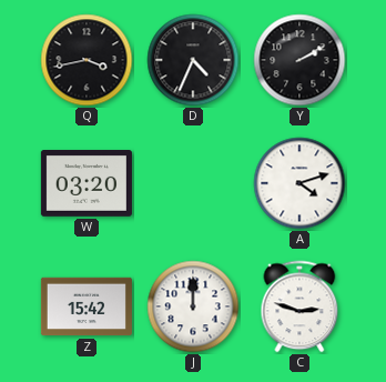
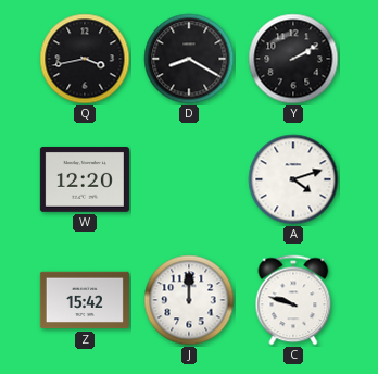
D: 4:34 -> 8:20 (189, 59)
W: 03:20 -> 12:20 (85, 180)
C: 2:48 -> 9:48 (293, 300)
